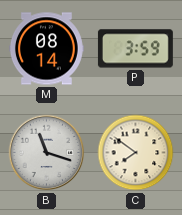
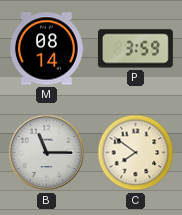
B: 11:18 -> 11:15 (47, 153)
